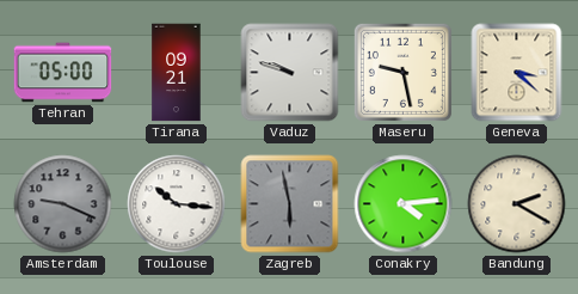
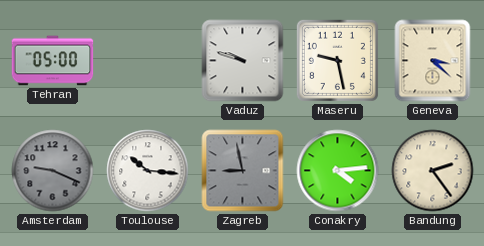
Tirana: 09:21 -> none (177, 73)
Zagreb: 5:58 -> 8:58 (243, 171)
Bandung: 2:20 -> 2:24 (433, 171)
